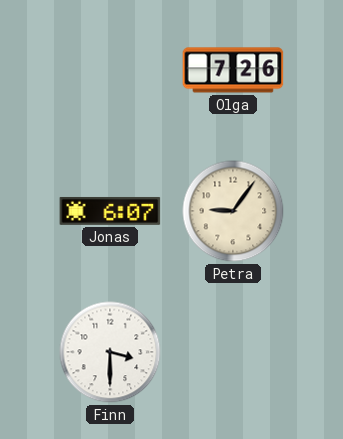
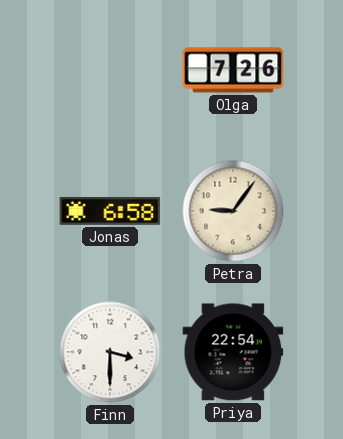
Jonas: 6:07 -> 6:58 (110, 211)
Priya: none -> 22:54 (233, 352)
